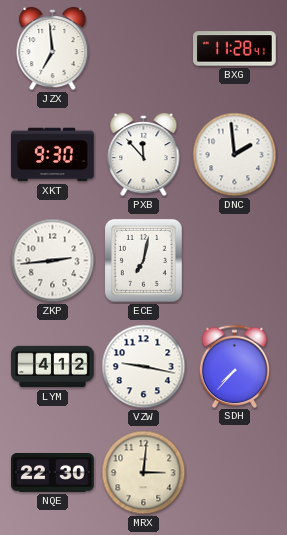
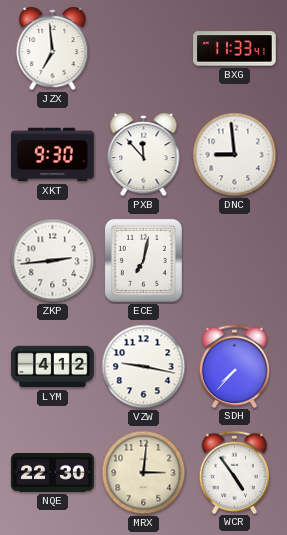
BXG: 11:28 -> 11:33 (235, 49)
DNC: 1:59 -> 8:59 (235, 155)
WCR: none -> 4:54 (235, 472)
